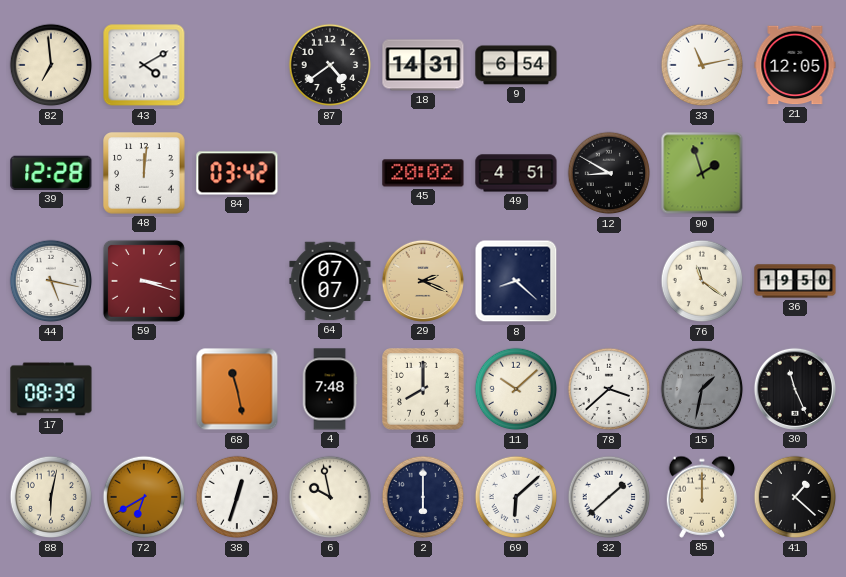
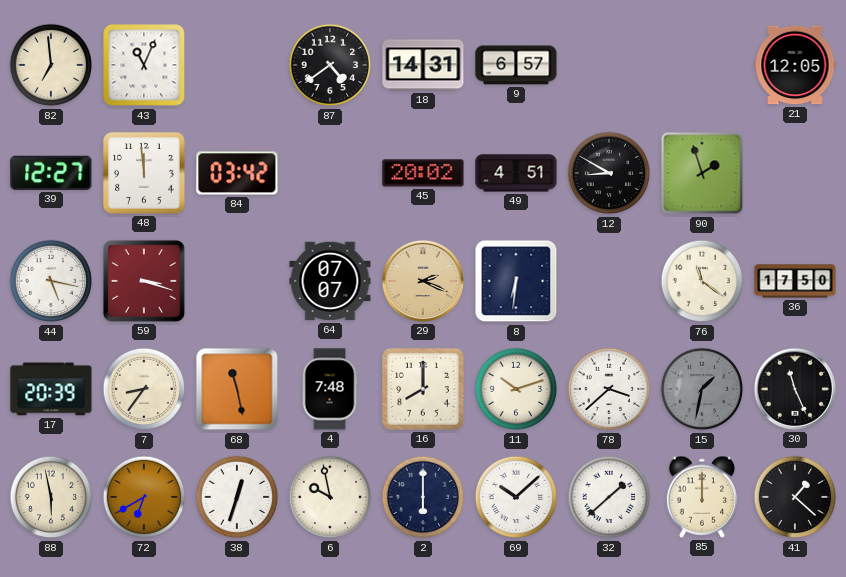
43: 4:10 -> 11:04 (144, 65)
9: 6:54 -> 6:57 (516, 65)
33: 11:13 -> none (702, 65)
39: 12:28 -> 12:27 (51, 173)
48: 12:01 -> 11:59 (145, 174)
8: 8:22 -> 6:31 (516, 281)
36: 19:50 -> 17:50 (795, 281)
17: 08:39 -> 20:39 (51, 389)
7: none -> 8:36 (144, 389)
11: 10:08 -> 10:12 (516, 389)
88: 6:02 -> 5:58 (51, 497)
69: 6:08 -> 10:08 (516, 497)
